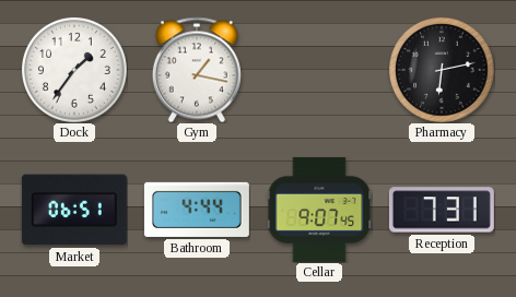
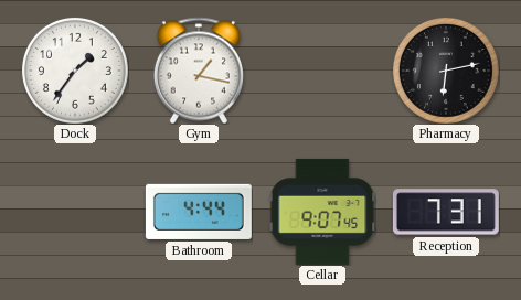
Market: 06:51 -> none (74, 210)
